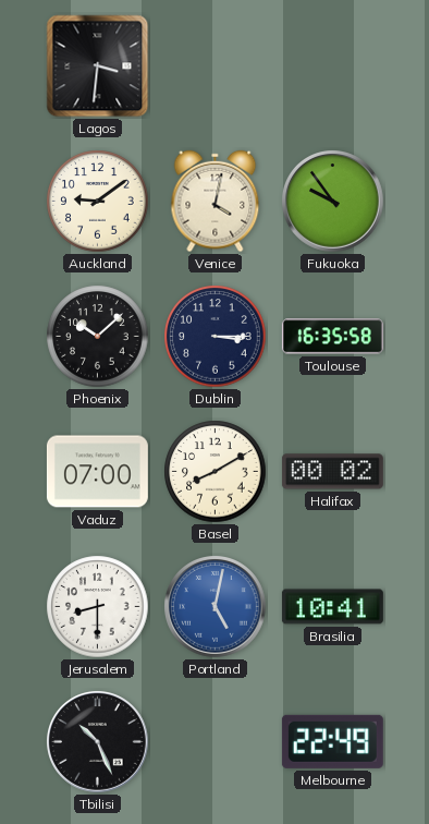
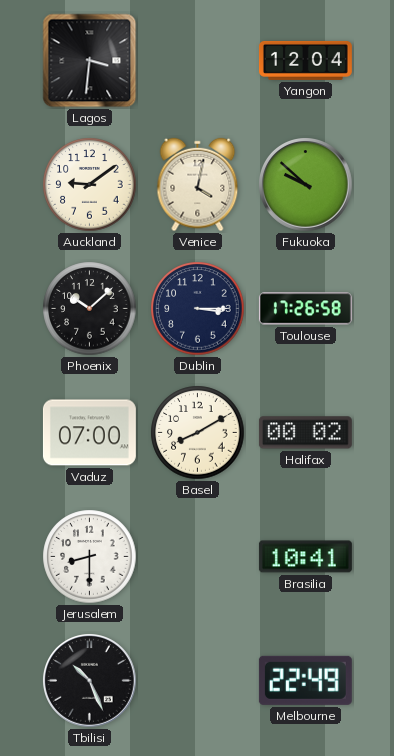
Yangon: none -> 12:04 (305, 60)
Fukuoka: 9:54 -> 9:52 (306, 185)
Toulouse: 16:35 -> 17:26 (305, 309)
Portland: 5:02 -> none (216, 607)
